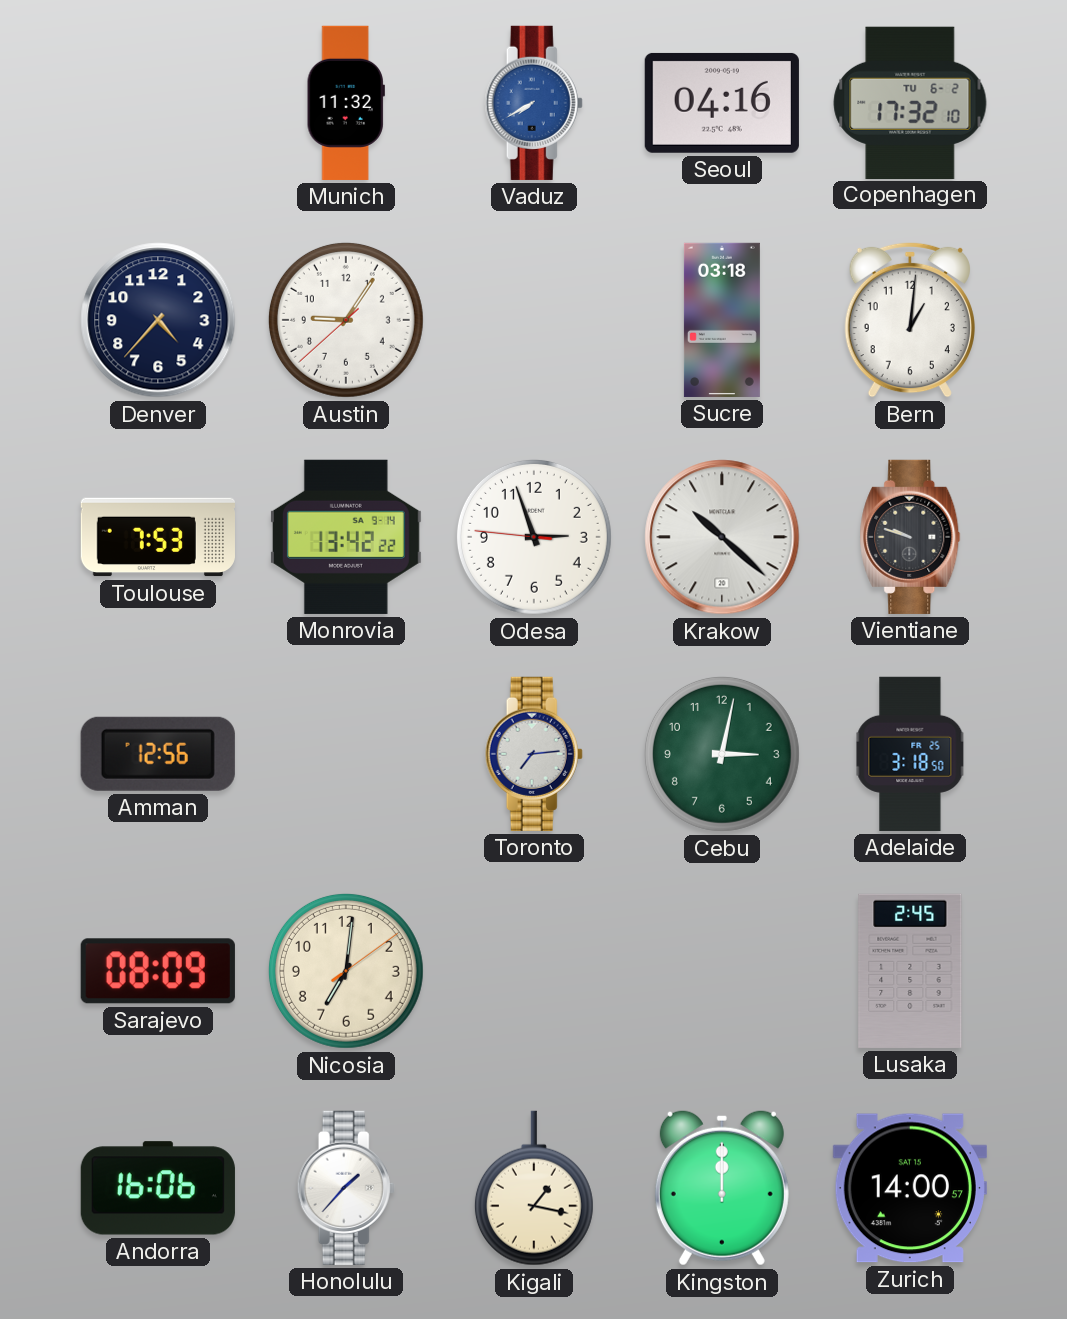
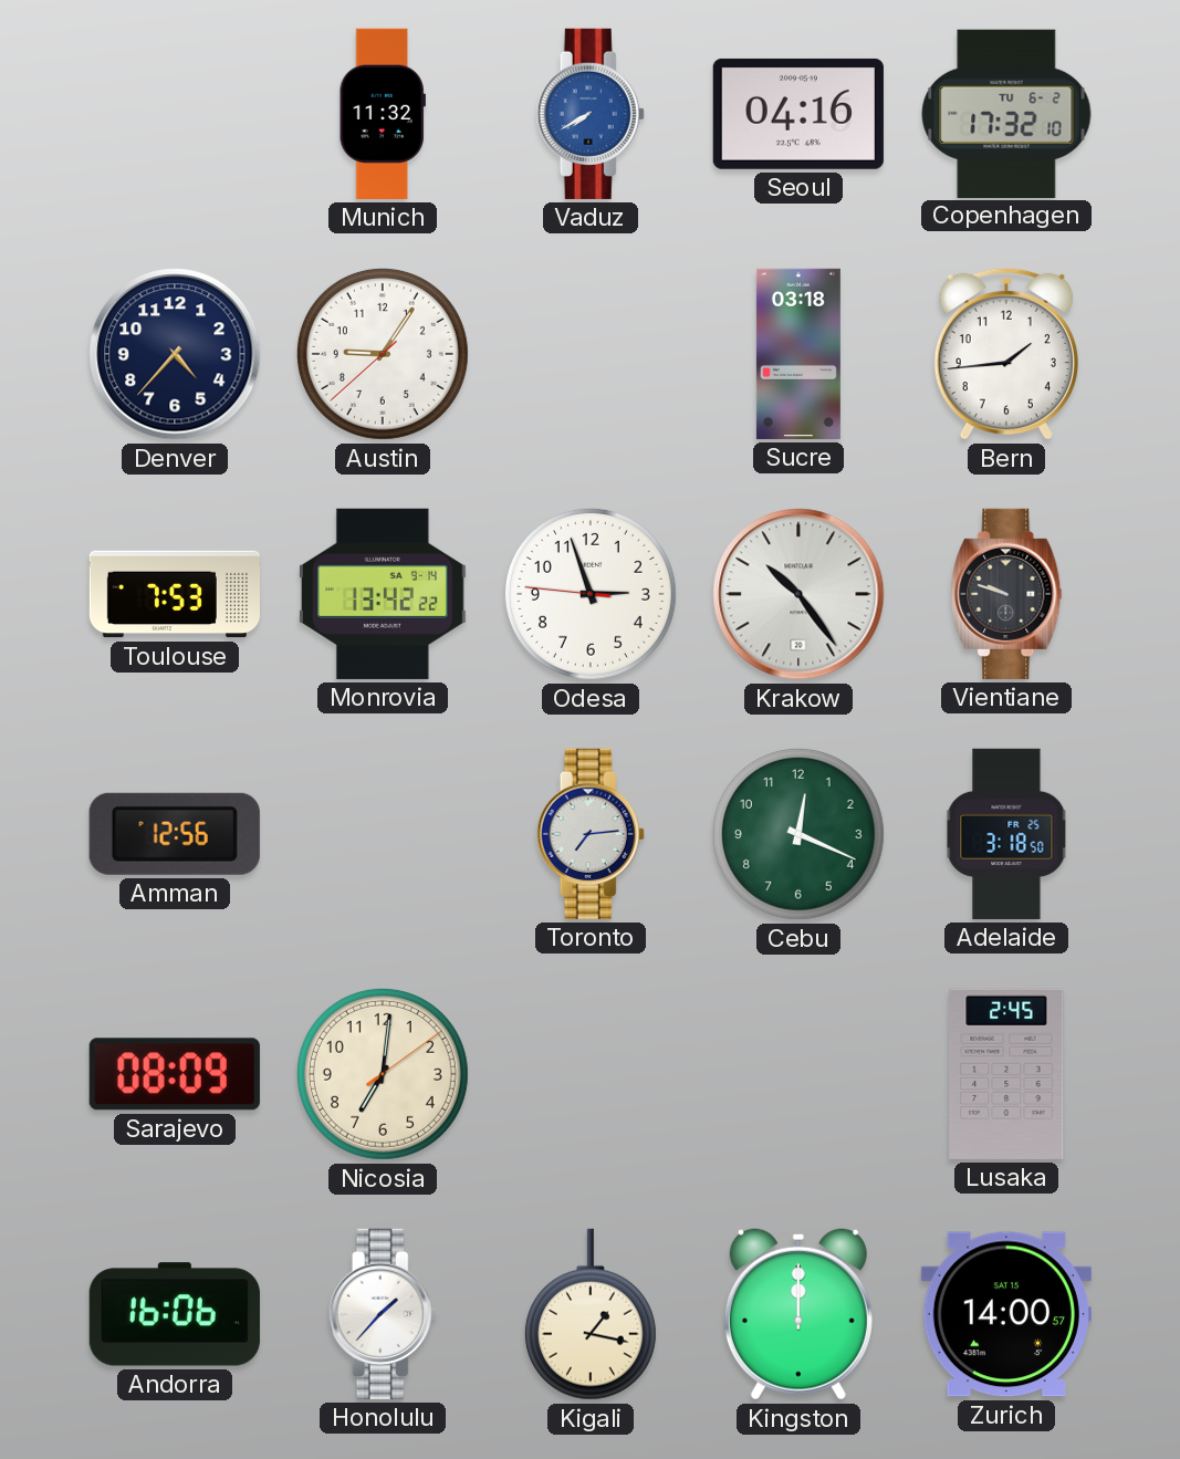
Bern: 1:01 -> 1:44 (1006, 354)
Krakow: 10:22 -> 10:24 (798, 594)
Cebu: 3:02 -> 12:19 (798, 834)
